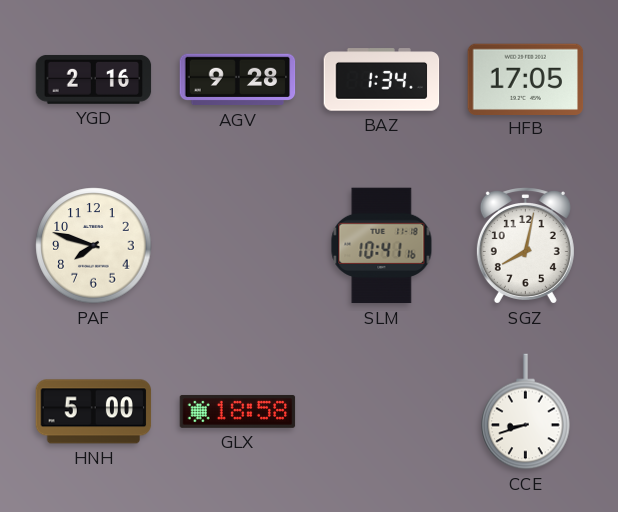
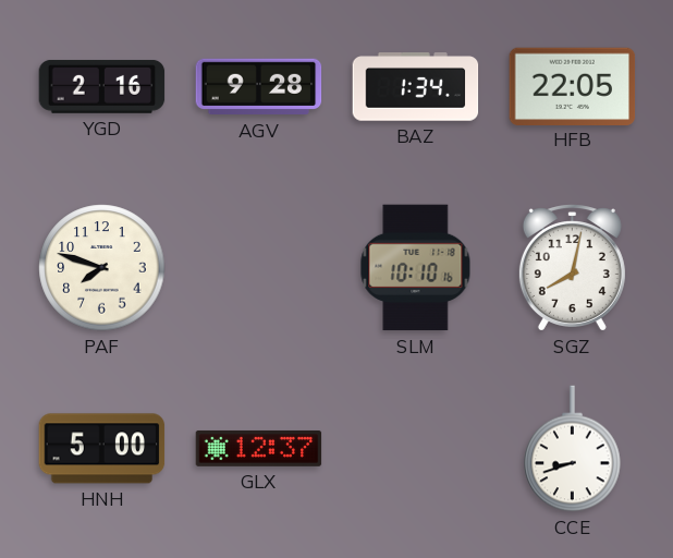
HFB: 17:05 -> 22:05 (573, 86)
SLM: 10:41 -> 10:10 (416, 268)
GLX: 18:58 -> 12:37 (259, 448)
